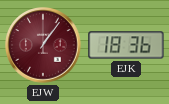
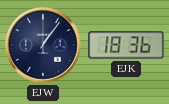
EJW dial: burgundy -> navy (43, 45)
